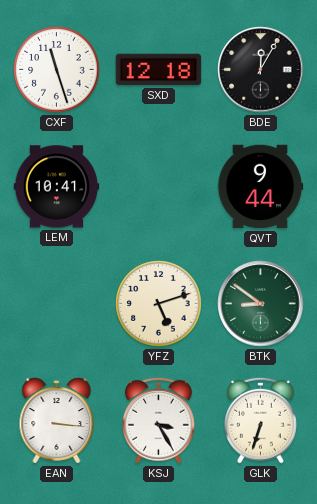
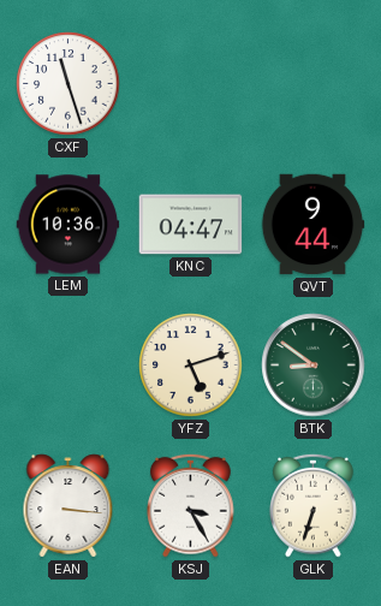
SXD: 12:18 -> none (159, 70)
BDE: 12:05 -> none (261, 70)
LEM: 10:41 -> 10:36 (69, 225)
KNC: none -> 04:47 (191, 225)
